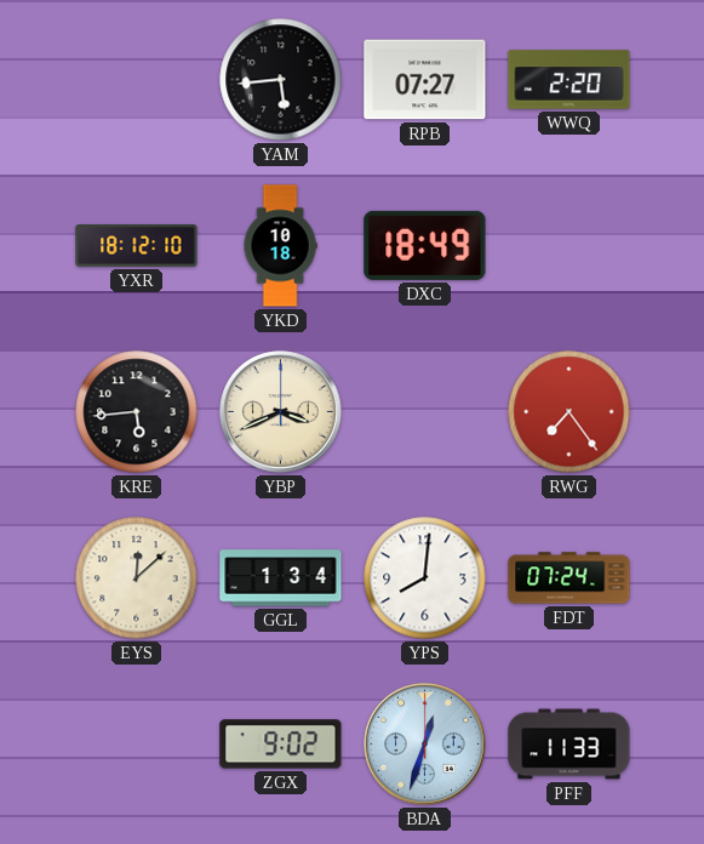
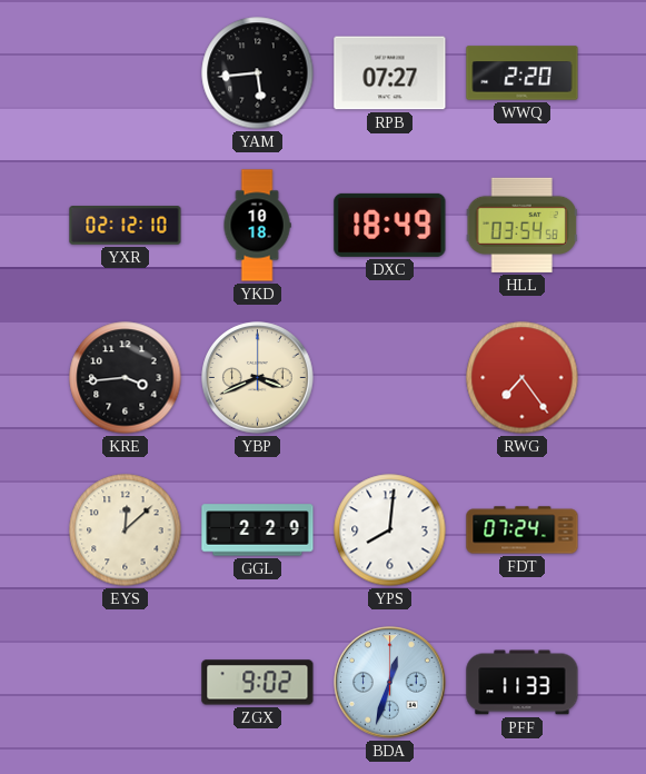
YXR: 18:12 -> 02:12 (126, 226)
HLL: none -> 03:54 (521, 225)
KRE: 5:44 -> 3:44 (126, 378)
GGL: 1:34 -> 2:29 (258, 530)
